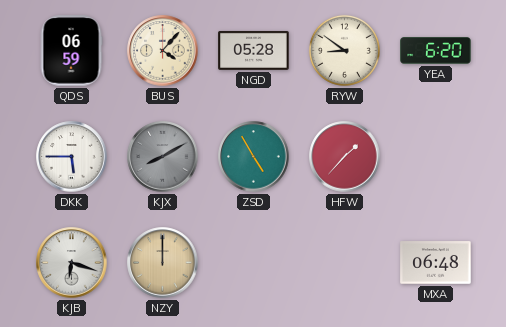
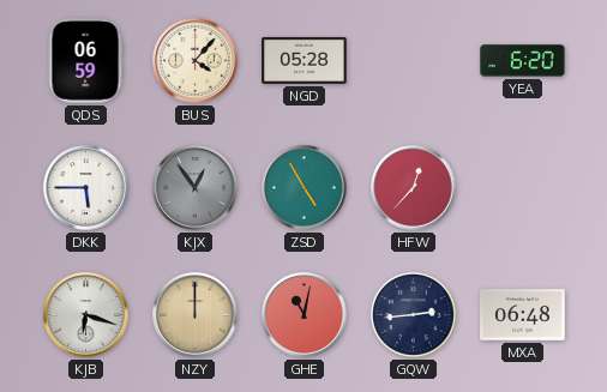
RYW: 8:51 -> none (344, 50)
KJX: 8:10 -> 12:54 (196, 188)
HFW: 1:37 -> 12:37 (414, 188)
GHE: none -> 11:02 (305, 315)
GQW: none -> 2:44 (413, 314)
